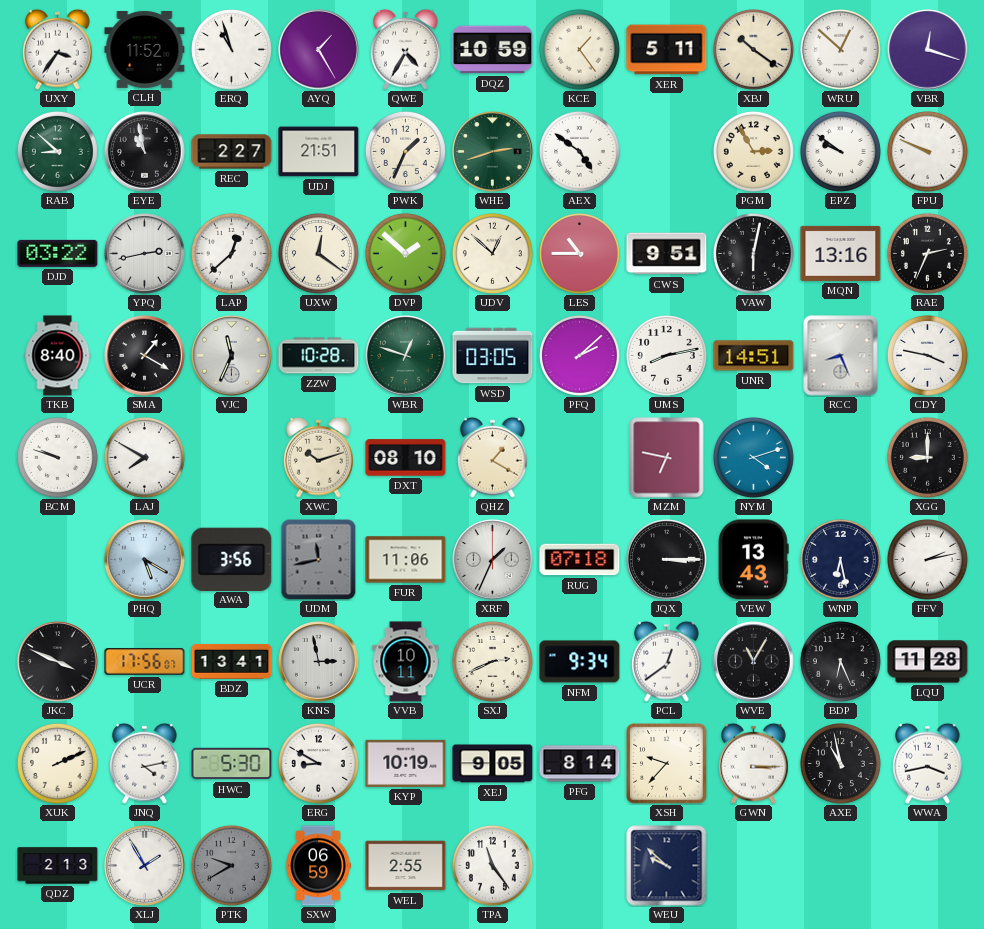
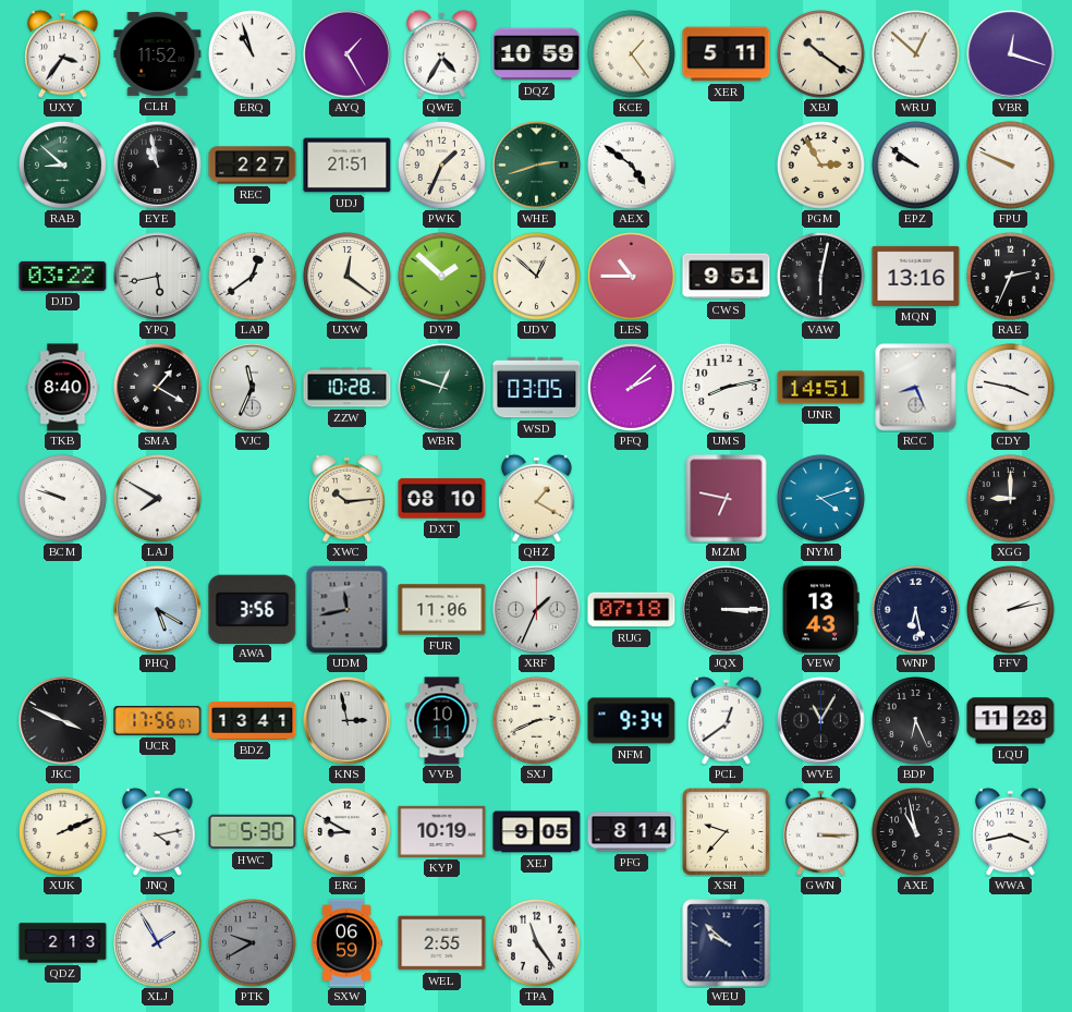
YPQ: 2:43 -> 5:43 (158, 277)
LAP: 12:38 -> 12:39 (252, 276)
XWC: 10:12 -> 10:14 (348, 498)
